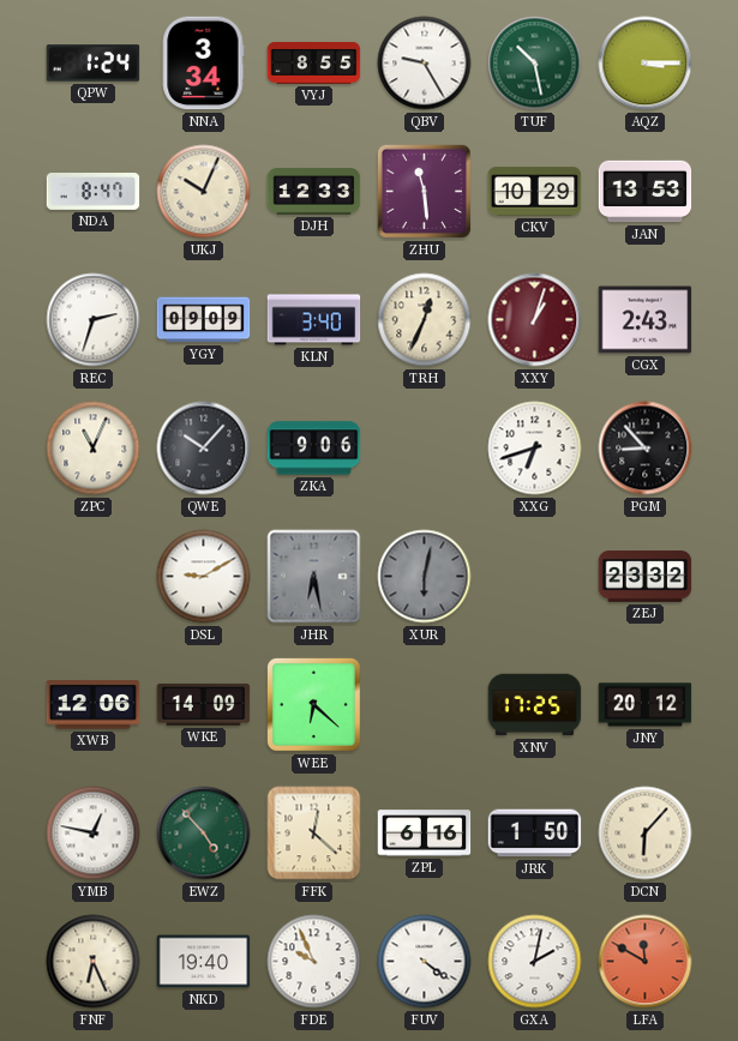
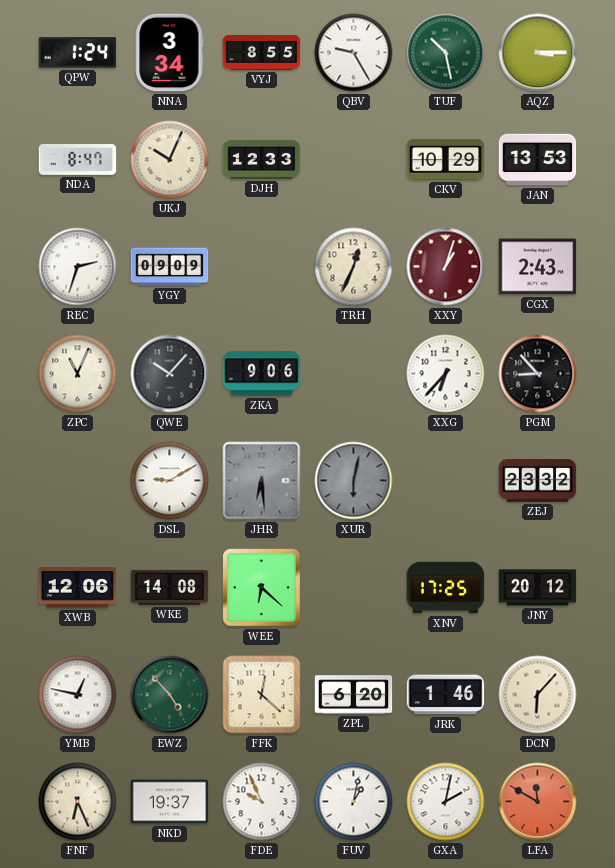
ZHU: 11:29 -> none (424, 191)
KLN: 3:40 -> none (314, 320)
XXG: 6:42 -> 6:37 (446, 374)
JHR: 6:28 -> 6:29 (262, 481)
WKE: 14:09 -> 14:08 (170, 587)
ZPL: 6:16 -> 6:20 (354, 695)
JRK: 1:50 -> 1:46 (446, 695)
NKD: 19:40 -> 19:37 (170, 802)
FUV: 4:21 -> 1:02 (354, 802)
